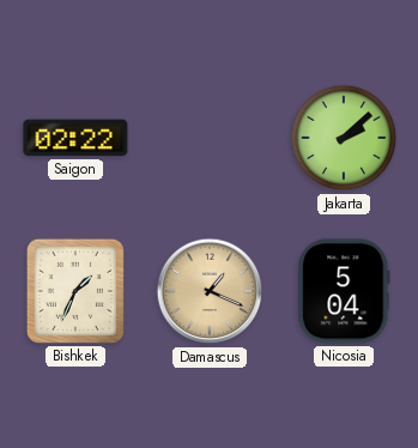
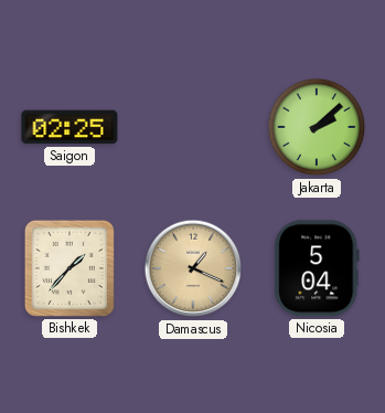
Saigon: 02:22 -> 02:25 (69, 127)
Bishkek: 1:34 -> 1:37 (69, 268)
